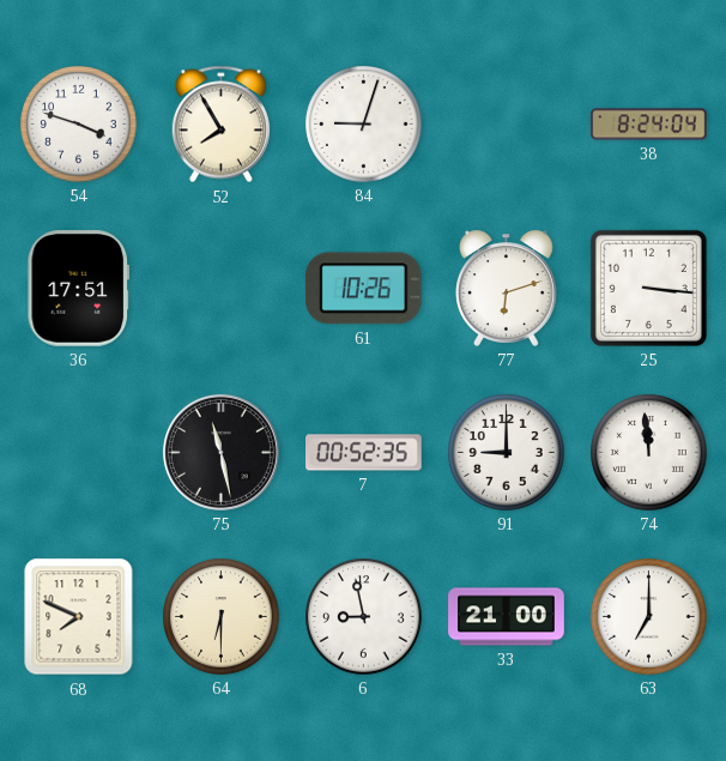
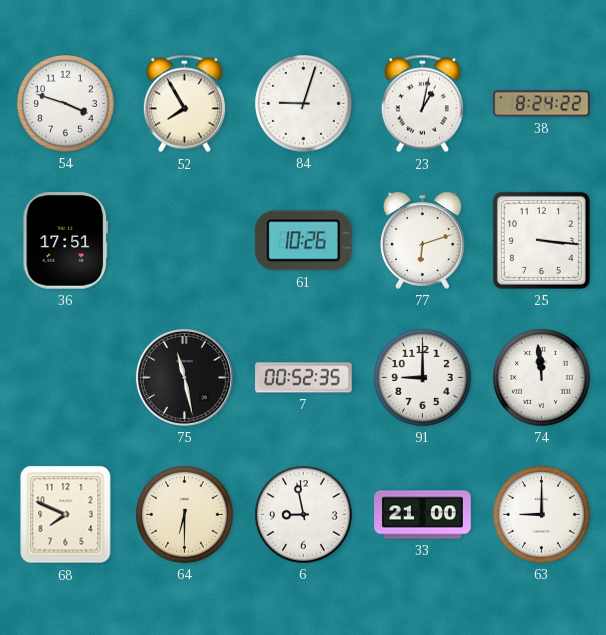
23: none -> 1:02 (422, 104)
38: 8:24:04 -> 8:24:22 (542, 104)
63: 7:00 -> 9:00 (542, 515)
